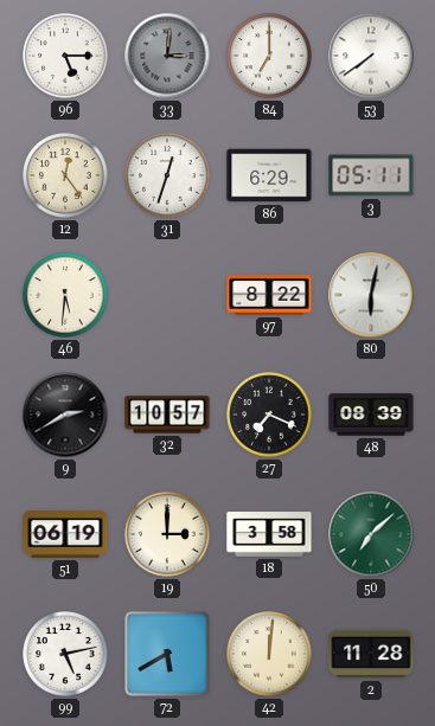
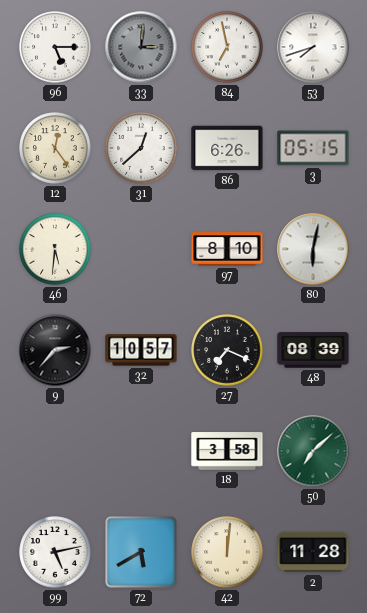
84: 7:00 -> 6:58 (227, 47)
53: 7:39 -> 7:42 (313, 47)
31: 12:33 -> 12:38 (141, 148)
86: 6:29 -> 6:26 (227, 148)
3: 05:11 -> 05:15 (313, 148)
97: 8:22 -> 8:10 (227, 249)
9: 2:40 -> 2:37 (55, 350)
51: 06:19 -> none (65, 535)
19: 3:00 -> none (167, 534)
